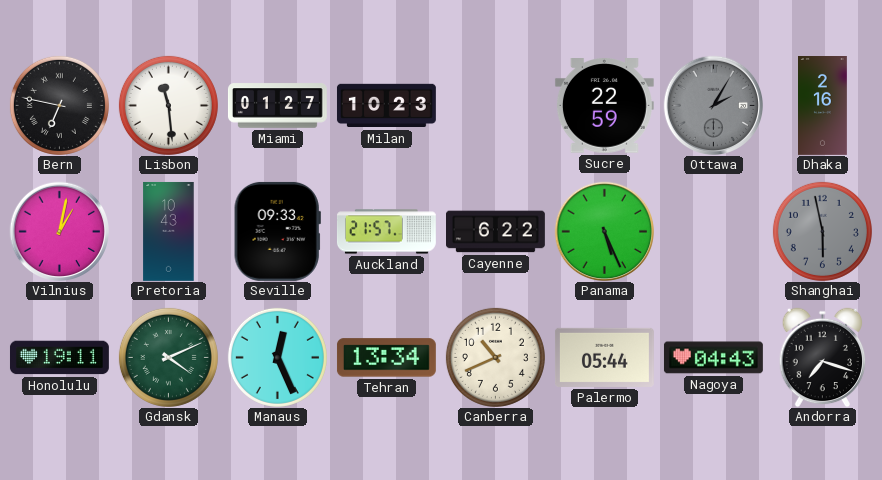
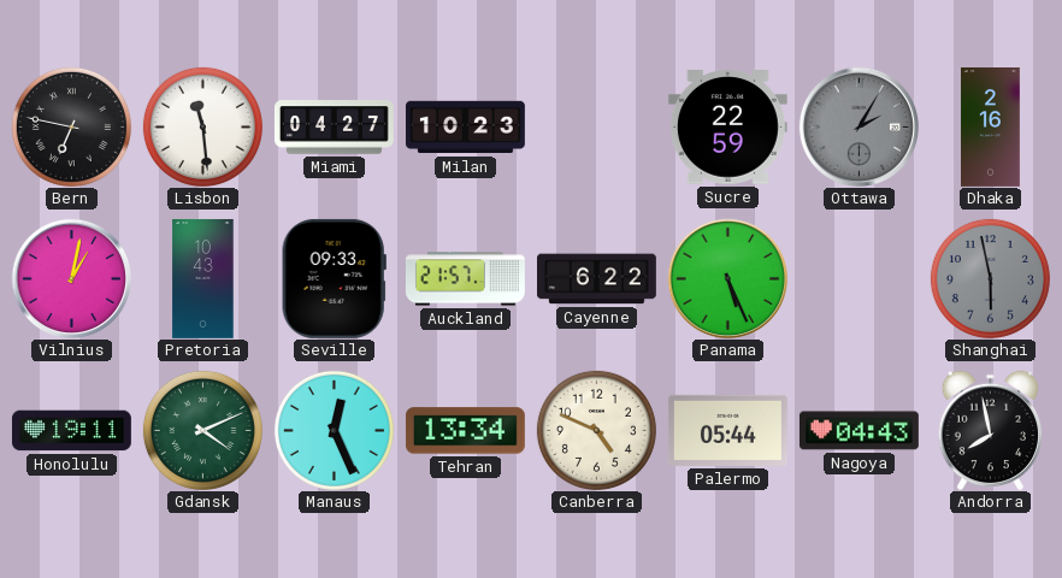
Miami: 01:27 -> 04:27 (335, 128)
Canberra: 10:41 -> 4:49 (596, 430)
Andorra: 7:18 -> 7:58 (991, 430)
